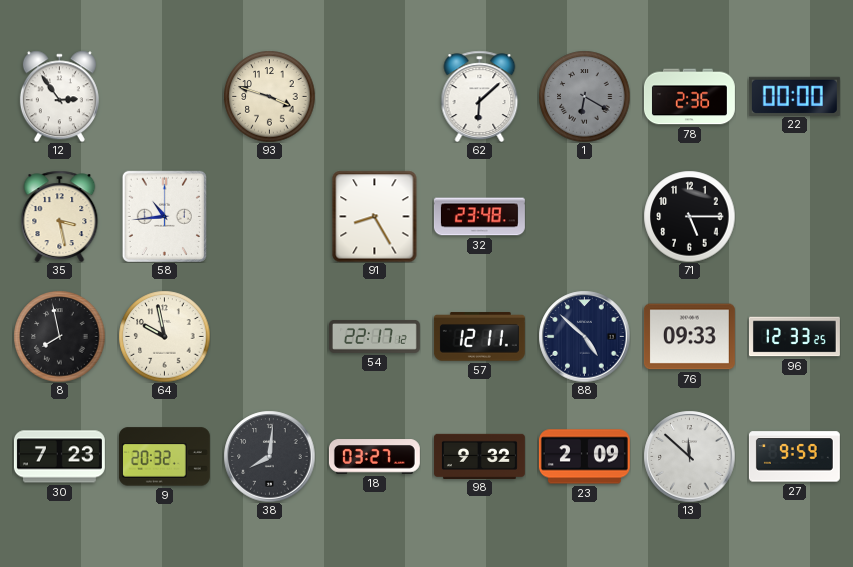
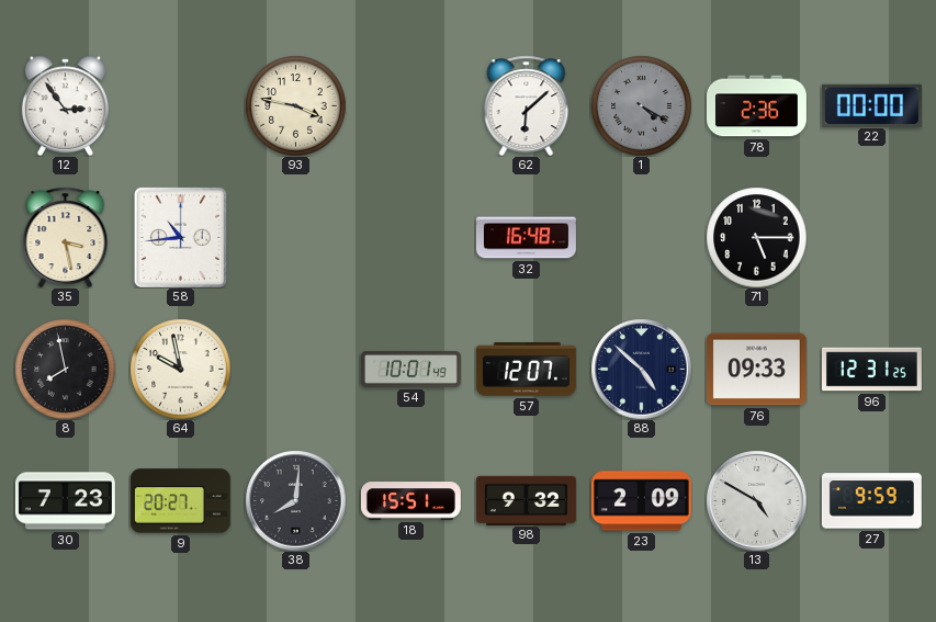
93: 3:48 -> 3:47 (295, 105)
1: 6:20 -> 4:20 (641, 105)
91: 8:25 -> none (375, 216)
32: 23:48 -> 16:48 (526, 238)
54: 22:17 -> 10:01 (410, 369)
57: 12:11 -> 12:07 (526, 370)
96: 12:33 -> 12:31 (871, 370)
9: 20:32 -> 20:27 (180, 501)
18: 03:27 -> 15:51 (410, 501)
13: 11:52 -> 4:50 (756, 500)
